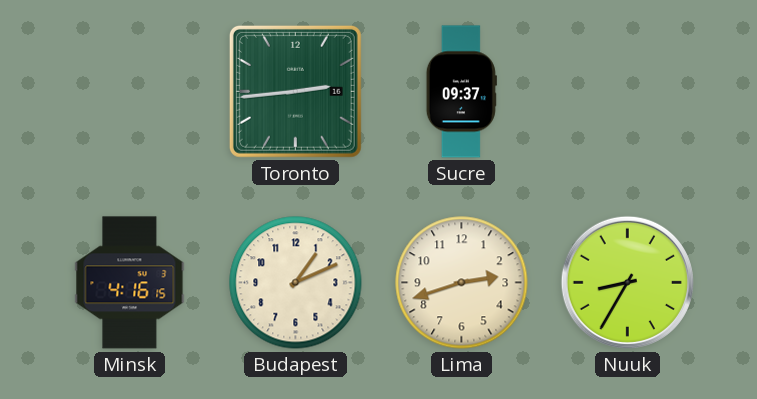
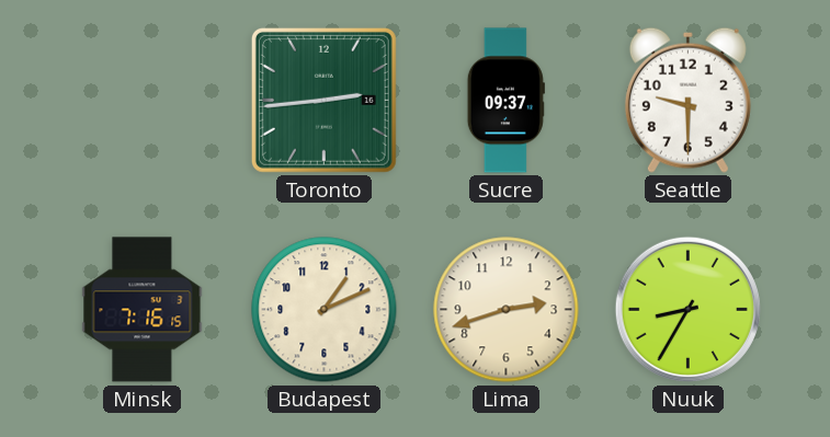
Seattle: none -> 9:30 (687, 100)
Minsk: 4:16 -> 7:16 (143, 310)
